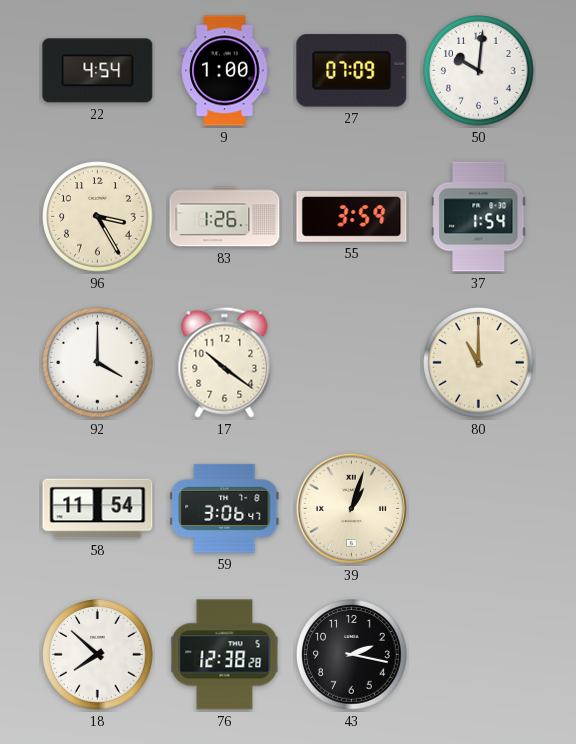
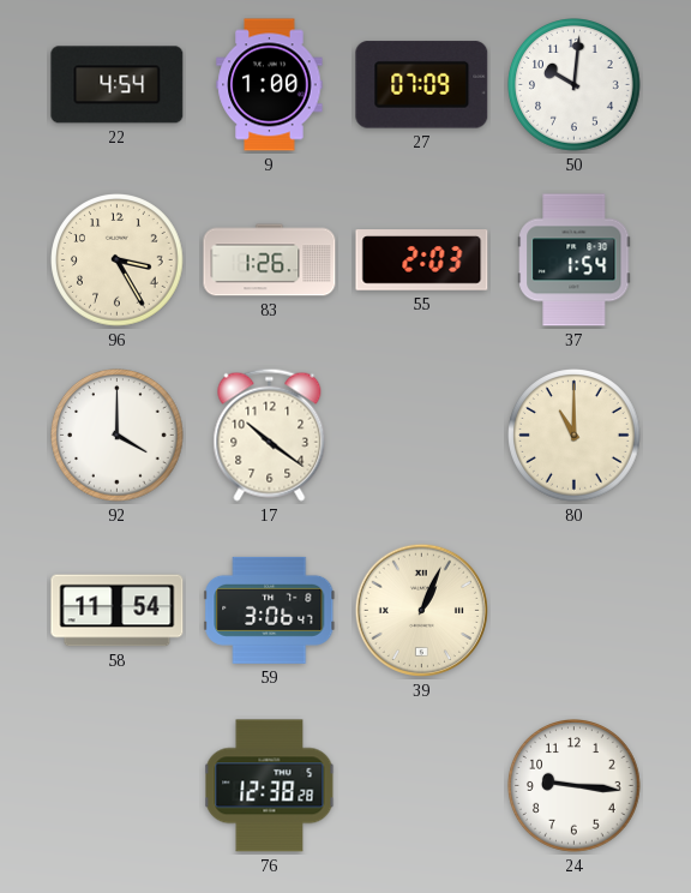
55: 3:59 -> 2:03 (422, 260)
39: 1:03 -> 1:04 (421, 610)
18: 7:52 -> none (98, 655)
43: 2:17 -> none (352, 655)
24: none -> 9:16 (575, 786)
